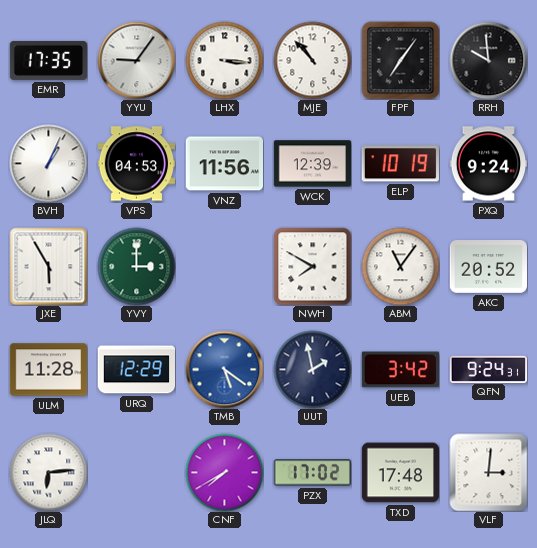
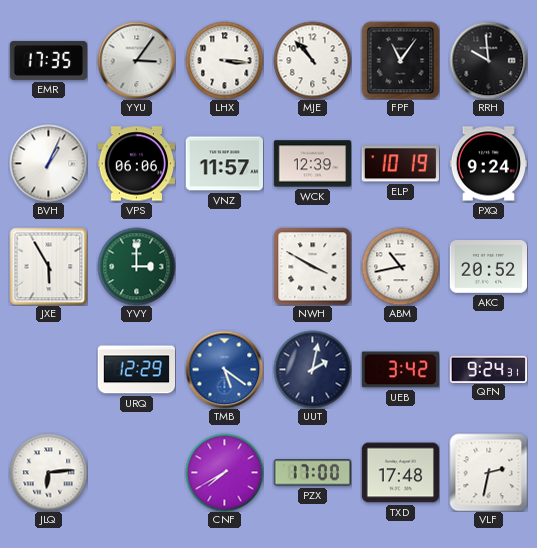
YYU: 9:06 -> 3:06 (136, 60)
FPF: 7:06 -> 11:06 (400, 60)
VPS: 04:53 -> 06:06 (136, 164)
VNZ: 11:56 -> 11:57 (224, 164)
NWH: 7:50 -> 3:50 (312, 266)
ABM: 11:06 -> 10:43 (400, 266)
ULM: 11:28 -> none (48, 370)
UUT: 1:58 -> 2:02 (312, 369)
PZX: 17:02 -> 17:00 (312, 473)
VLF: 3:01 -> 2:32 (488, 472)
